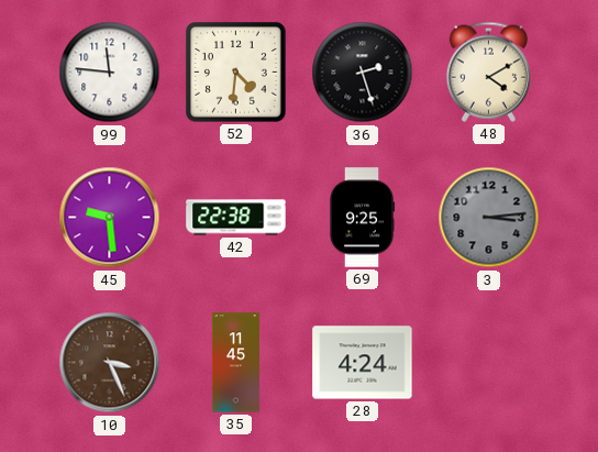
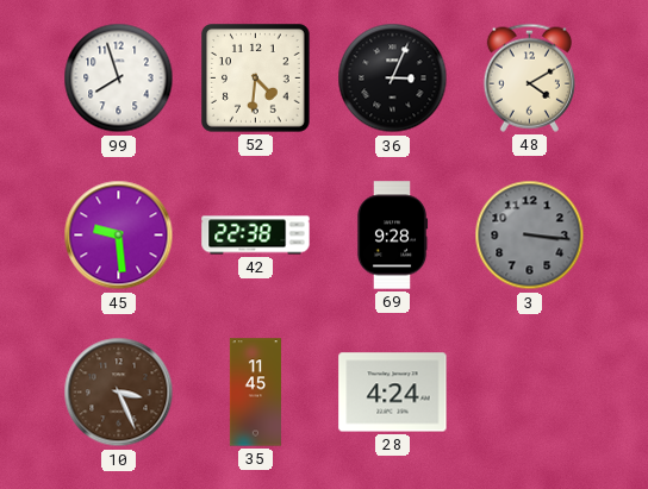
99: 11:46 -> 7:57 (119, 79)
36: 2:27 -> 3:04 (393, 79)
69: 9:25 -> 9:28 (392, 236)
3: 3:14 -> 3:16 (530, 236)
